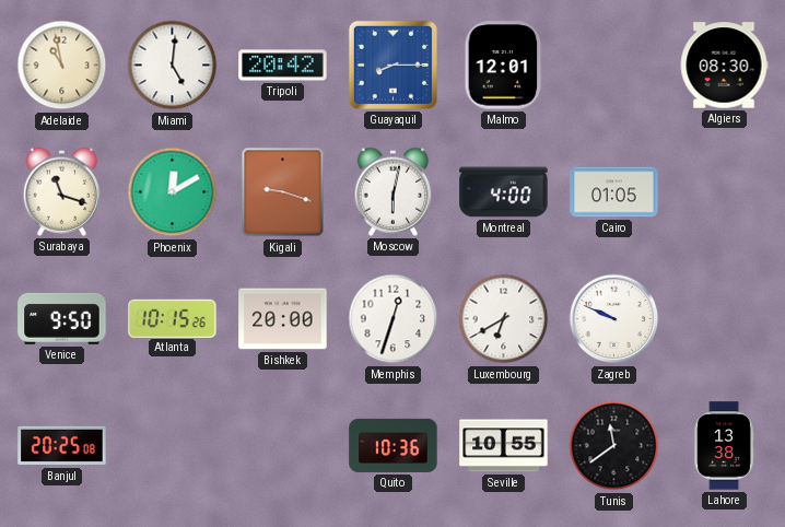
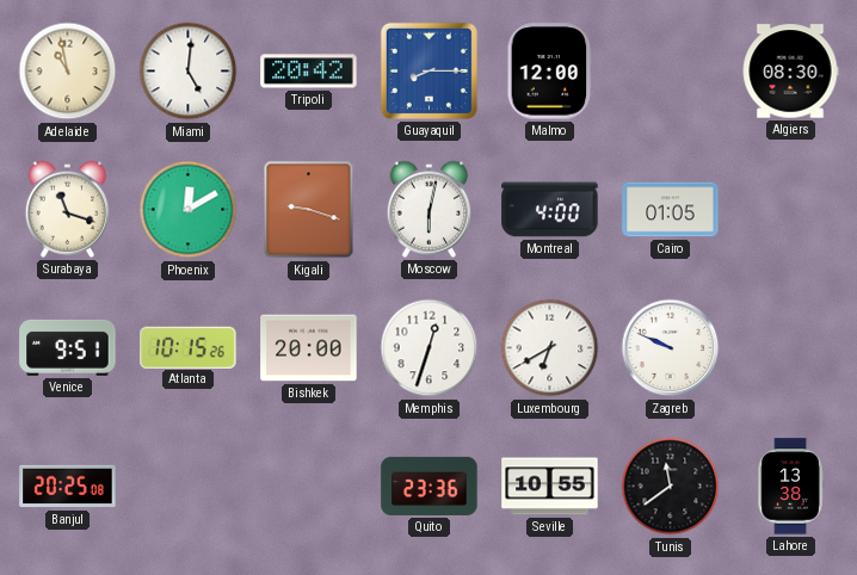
Malmo: 12:01 -> 12:00 (550, 72)
Venice: 9:50 -> 9:51 (68, 347)
Quito: 10:36 -> 23:36 (430, 486)
